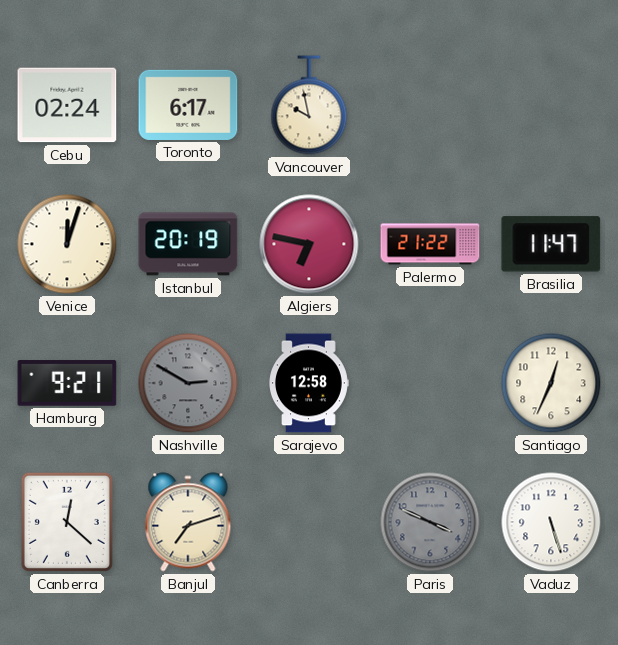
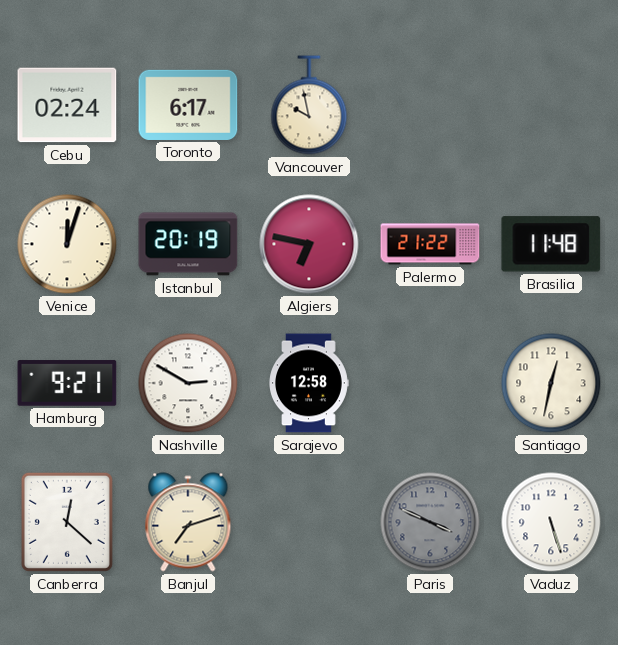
Brasilia: 11:47 -> 11:48 (551, 244)
Nashville dial: grey -> white (188, 383)
Santiago: 12:34 -> 12:32 (551, 383)
